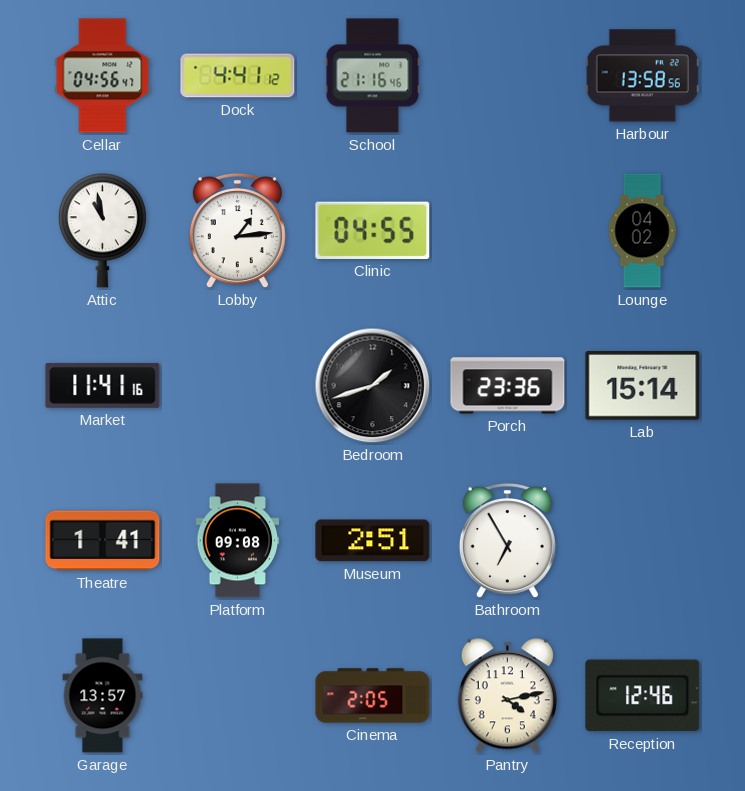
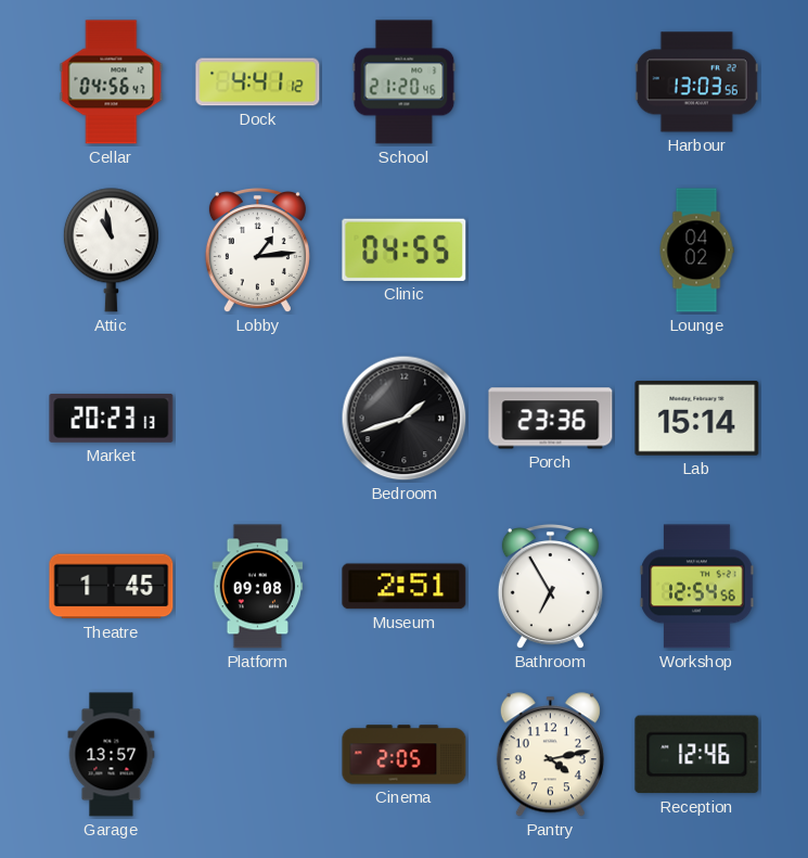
School: 21:16 -> 21:20 (405, 82)
Harbour: 13:58 -> 13:03 (696, 82)
Market: 11:41 -> 20:23 (112, 418)
Theatre: 1:41 -> 1:45 (112, 587)
Workshop: none -> 12:54 (697, 587)
